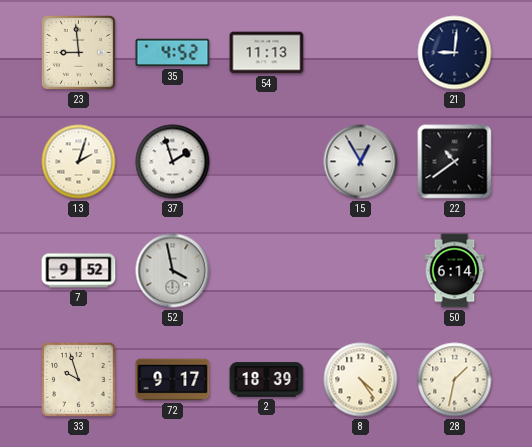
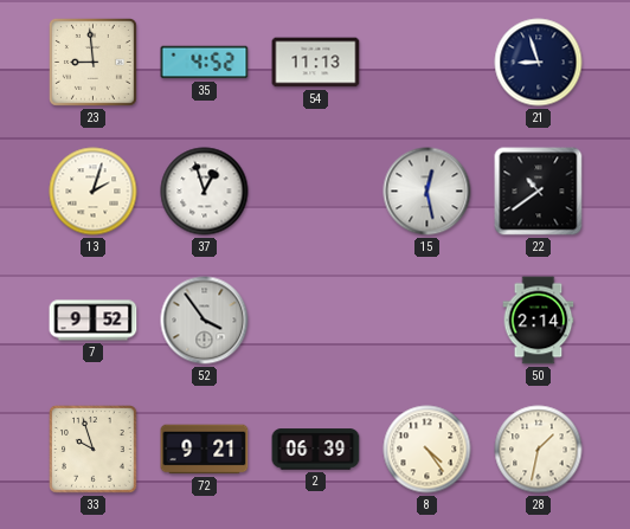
21: 9:01 -> 8:57 (539, 63)
37: 1:57 -> 12:57 (205, 192)
15: 12:55 -> 12:28 (427, 192)
52: 3:58 -> 3:54 (205, 321)
50: 6:14 -> 2:14 (539, 321)
72: 9:17 -> 9:21 (205, 450)
2: 18:39 -> 06:39 (316, 450)
